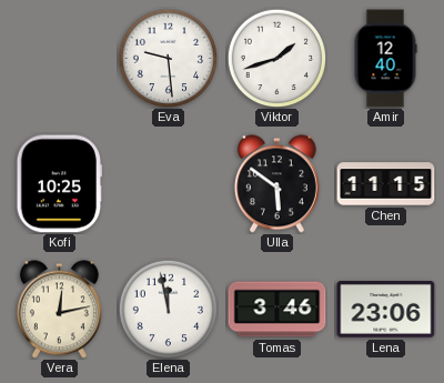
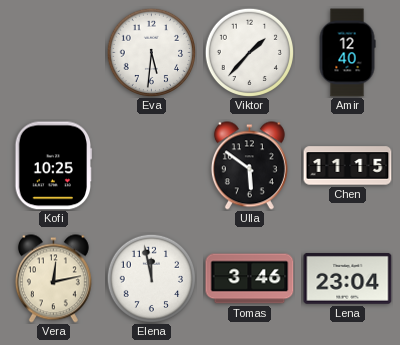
Eva: 9:29 -> 5:31 (151, 52)
Viktor: 1:42 -> 1:37 (249, 52)
Lena: 23:06 -> 23:04 (348, 279)
